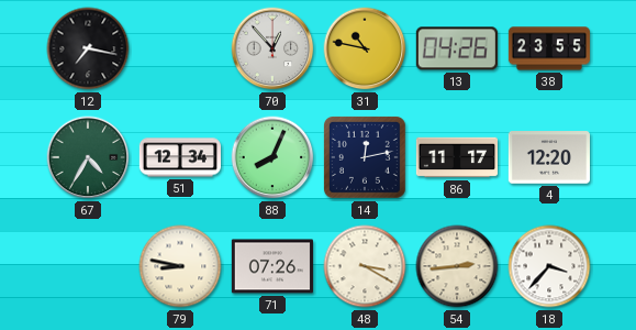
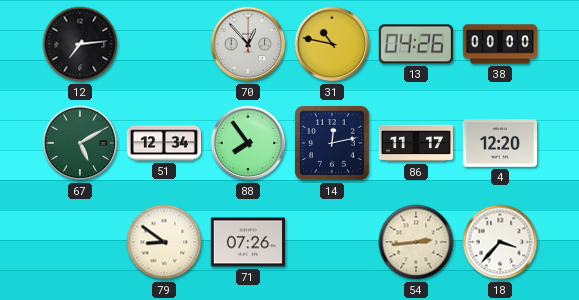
12: 7:17 -> 7:14 (80, 44)
38: 23:55 -> 00:00 (499, 44)
67: 4:35 -> 5:10 (80, 143)
88: 8:04 -> 7:54 (248, 143)
79: 8:47 -> 8:51 (164, 242)
48: 3:20 -> none (365, 266)
